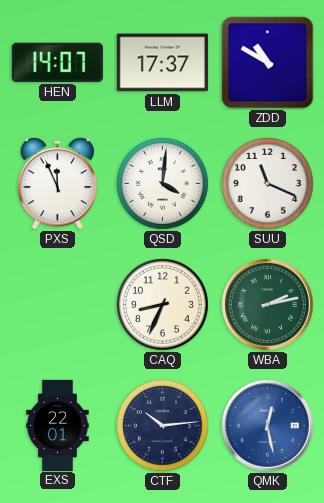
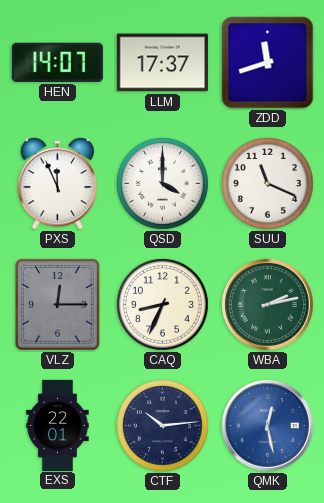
ZDD: 10:50 -> 11:42 (268, 63)
QSD: 4:01 -> 4:00 (163, 184)
VLZ: none -> 12:15 (58, 305)
